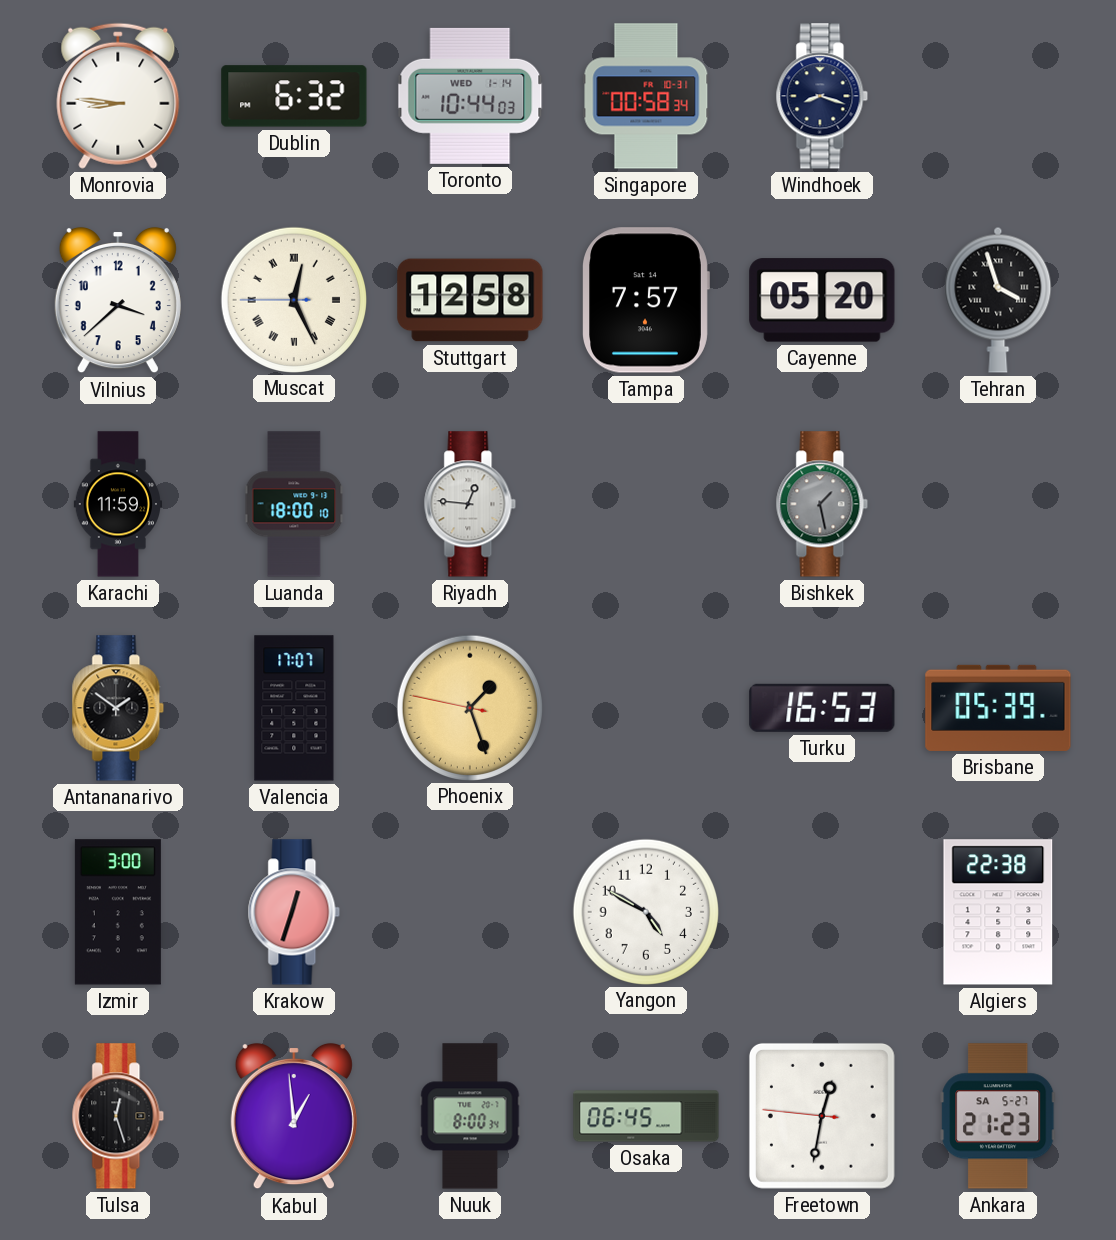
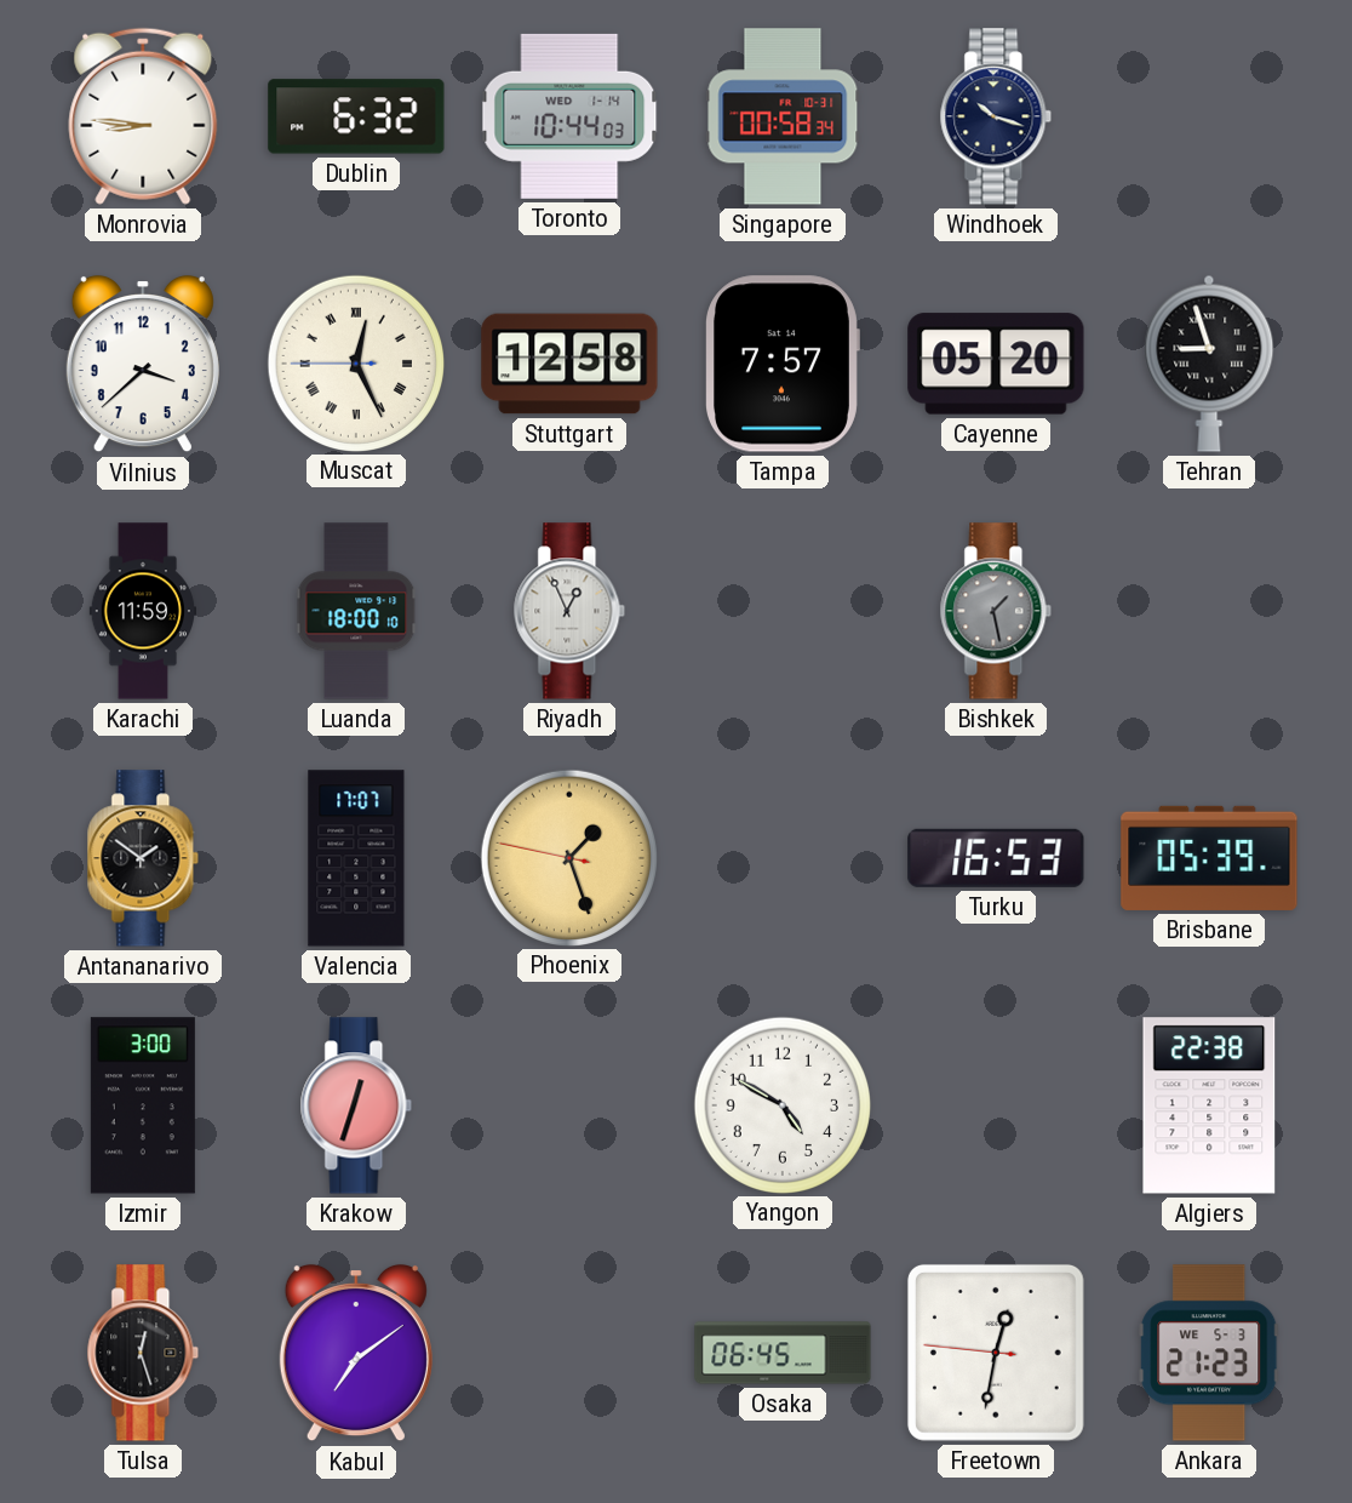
Windhoek: 8:18 -> 10:18 (996, 116)
Tehran: 3:57 -> 8:57 (1209, 364)
Riyadh: 12:46 -> 12:56 (569, 611)
Kabul: 12:59 -> 7:09 (356, 1353)
Nuuk: 8:00 -> none (470, 1116)
Ankara date: SA 5-27 -> WE 5-3 (1209, 1353)
